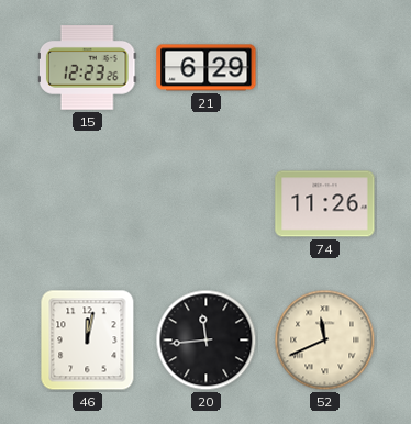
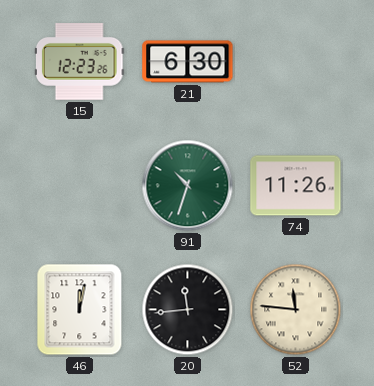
21: 6:29 -> 6:30 (188, 62)
91: none -> 10:33 (188, 186)
52: 11:41 -> 11:46 (296, 310)
